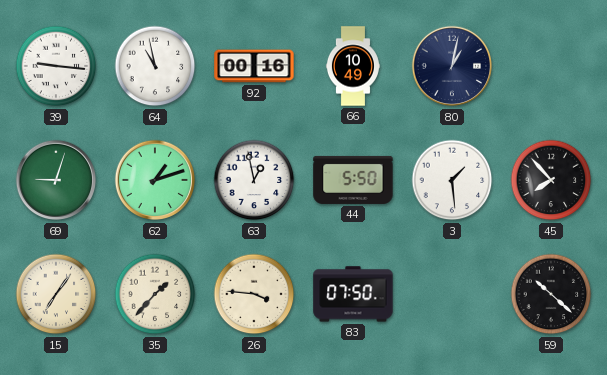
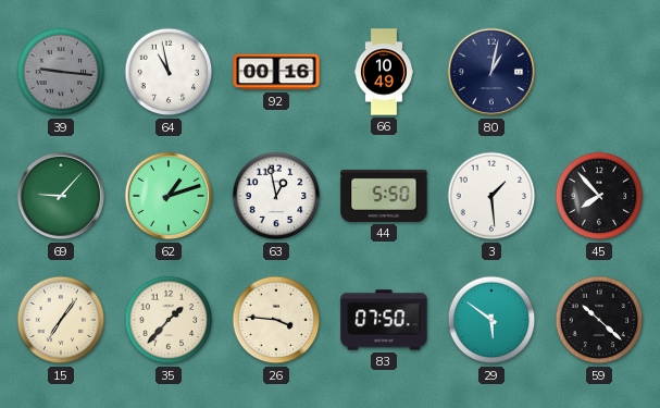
39 dial: white -> grey (61, 72)
69: 9:03 -> 9:07 (61, 196)
29: none -> 5:51 (491, 320)
